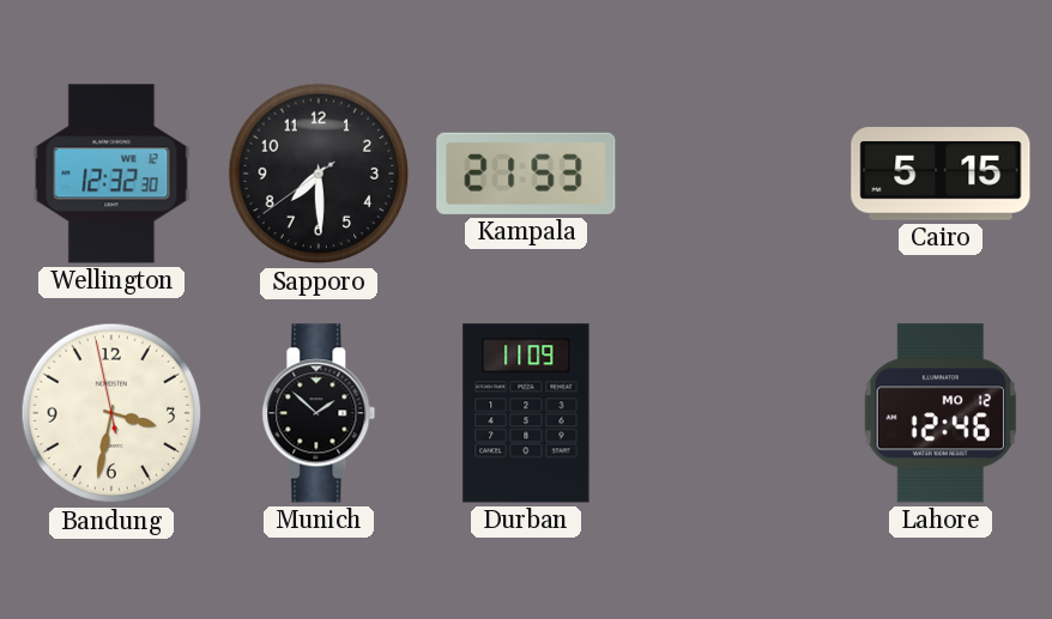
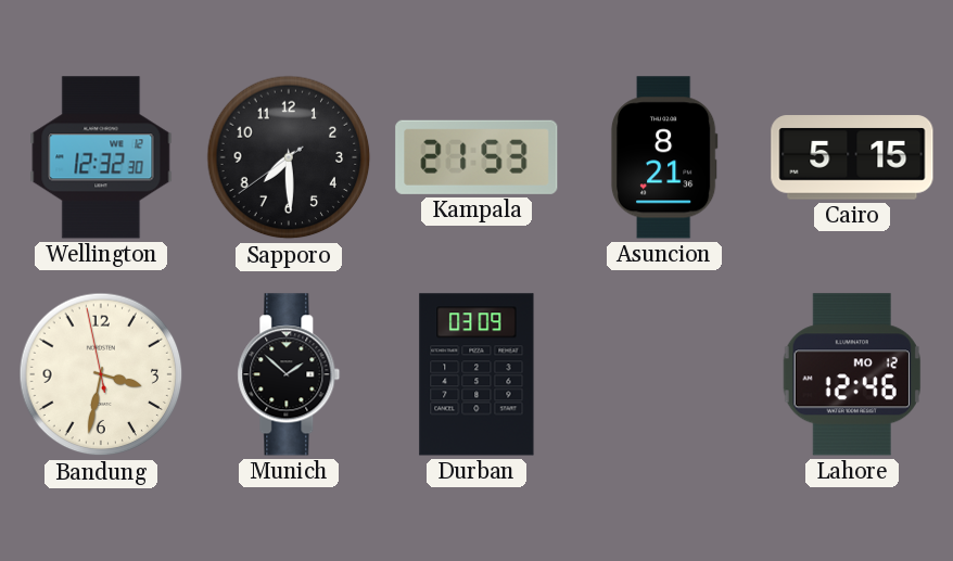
Asuncion: none -> 8:21 (664, 157)
Durban: 11:09 -> 03:09 (476, 374)
